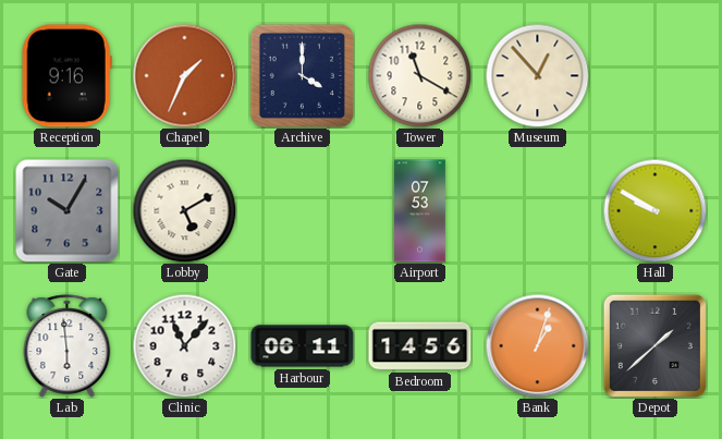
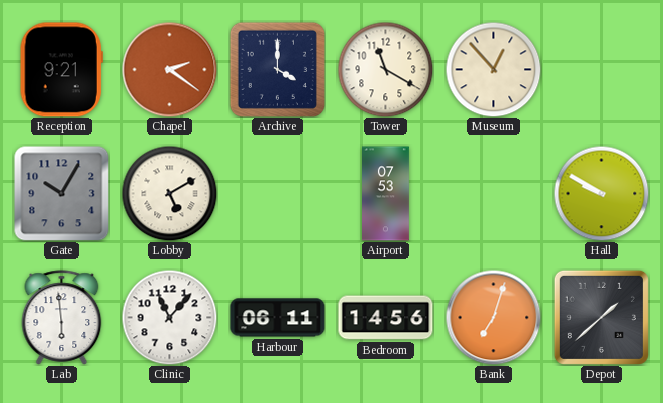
Reception: 9:16 -> 9:21 (61, 70)
Chapel: 1:34 -> 2:21 (169, 69)
Bank: 1:03 -> 7:03 (493, 317)
